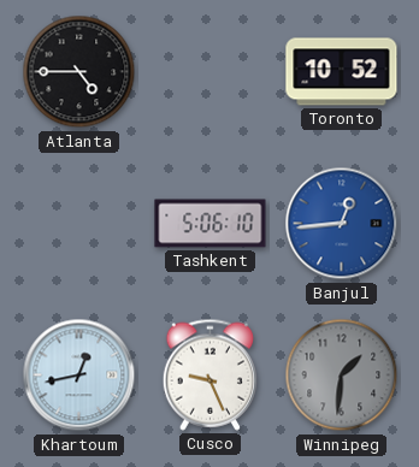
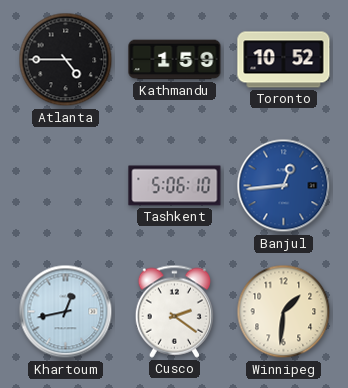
Kathmandu: none -> 1:59 (175, 60)
Cusco: 9:26 -> 2:21 (174, 311)
Winnipeg dial: grey -> cream (284, 312)
